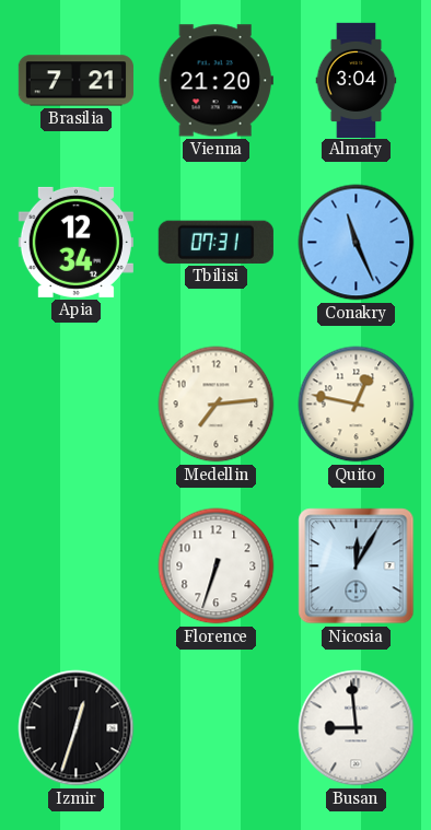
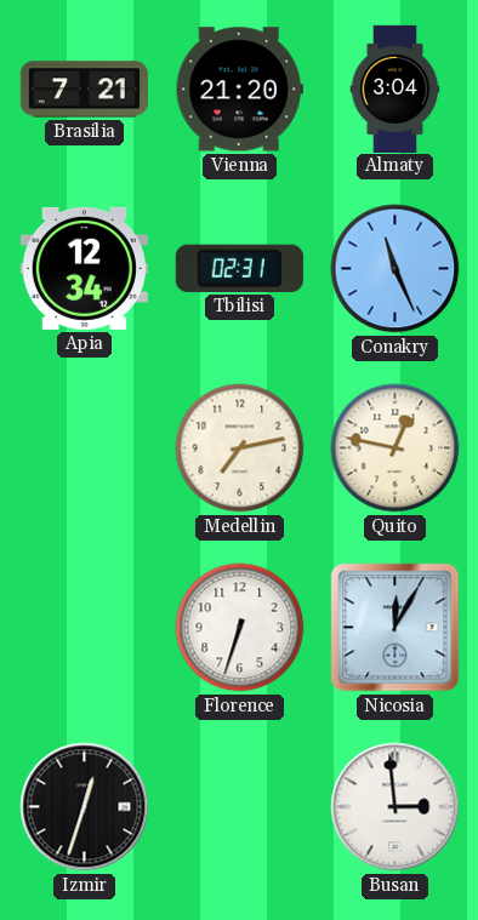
Tbilisi: 07:31 -> 02:31 (239, 268)
Medellin: 7:14 -> 7:13 (240, 448)
Busan: 8:59 -> 2:59 (396, 807)
